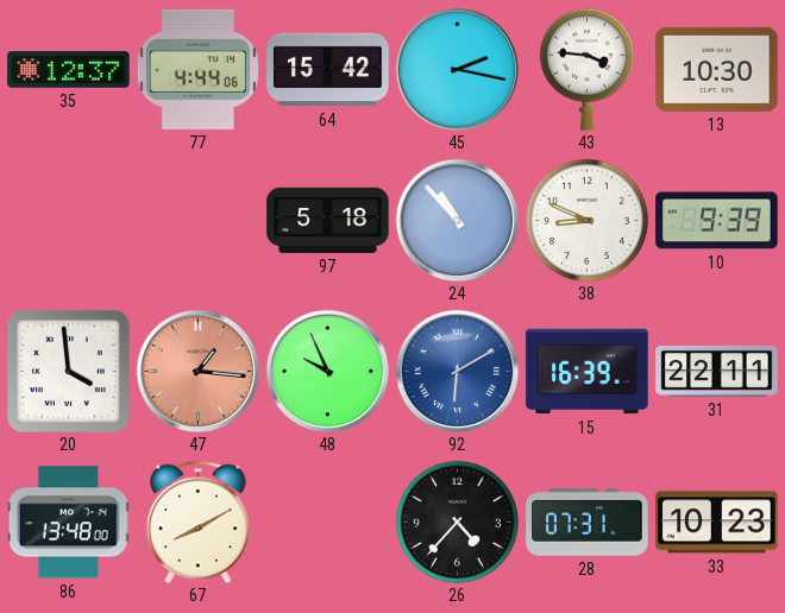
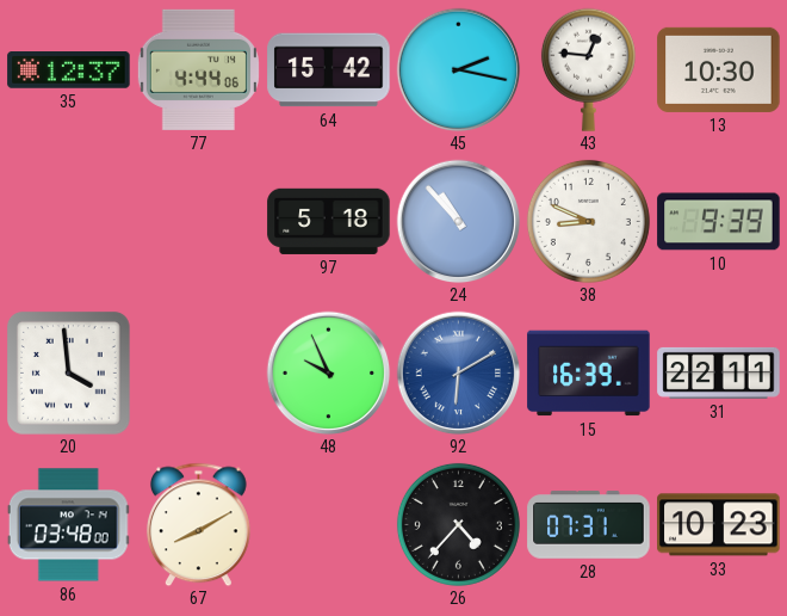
43: 3:46 -> 12:46 (588, 69)
47: 1:16 -> none (197, 371)
86: 13:48 -> 03:48 (68, 525)
